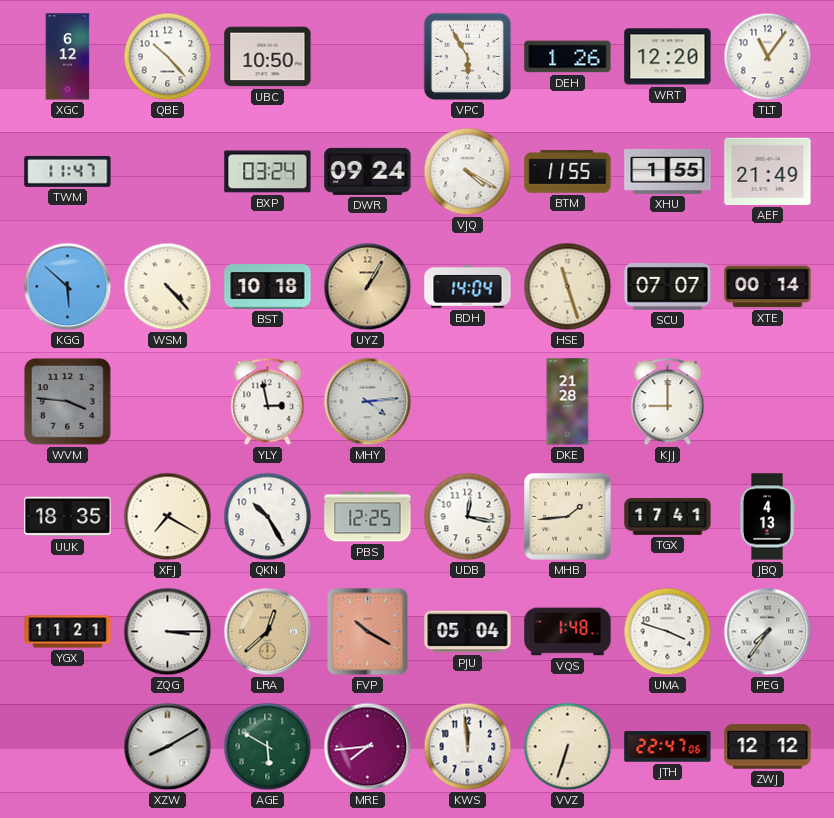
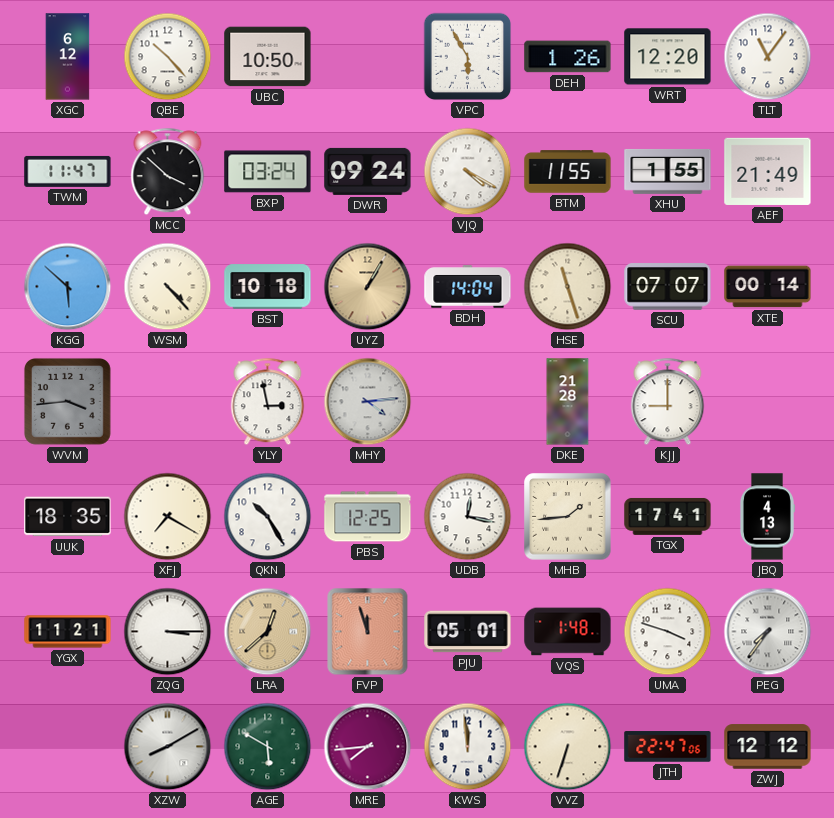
MCC: none -> 3:52 (168, 172)
WVM: 3:46 -> 3:44 (67, 401)
FVP: 10:20 -> 11:57 (368, 632)
PJU: 05:04 -> 05:01 (468, 632)
